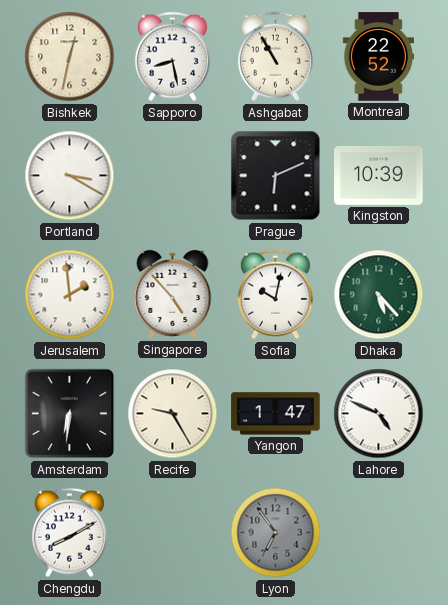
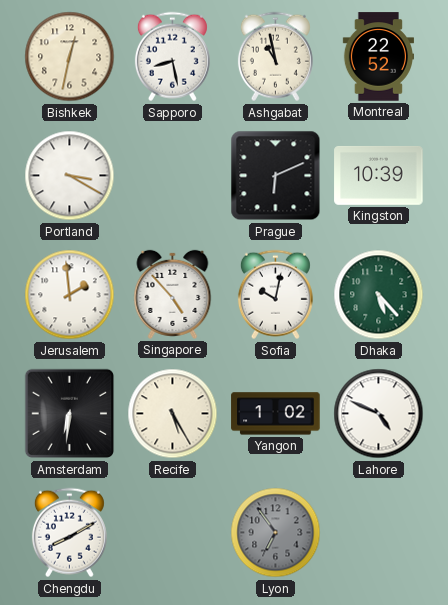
Ashgabat: 10:55 -> 10:58 (275, 57)
Recife: 9:25 -> 5:25 (173, 414)
Yangon: 1:47 -> 1:02 (276, 414)
